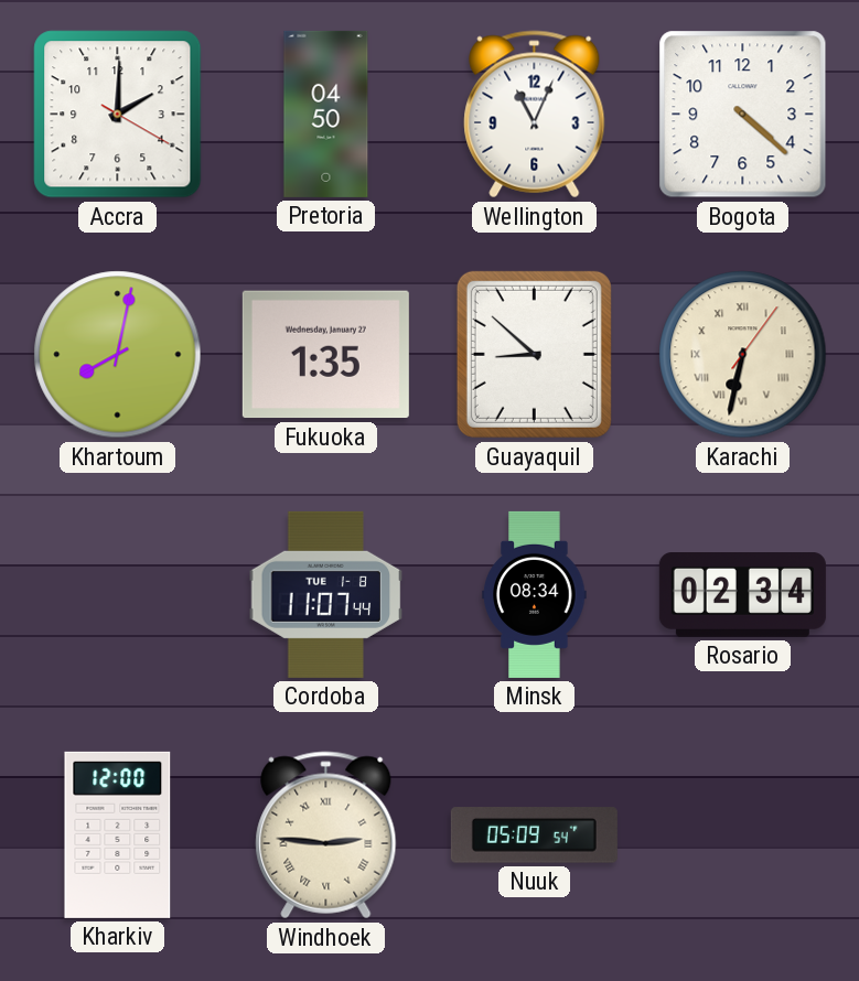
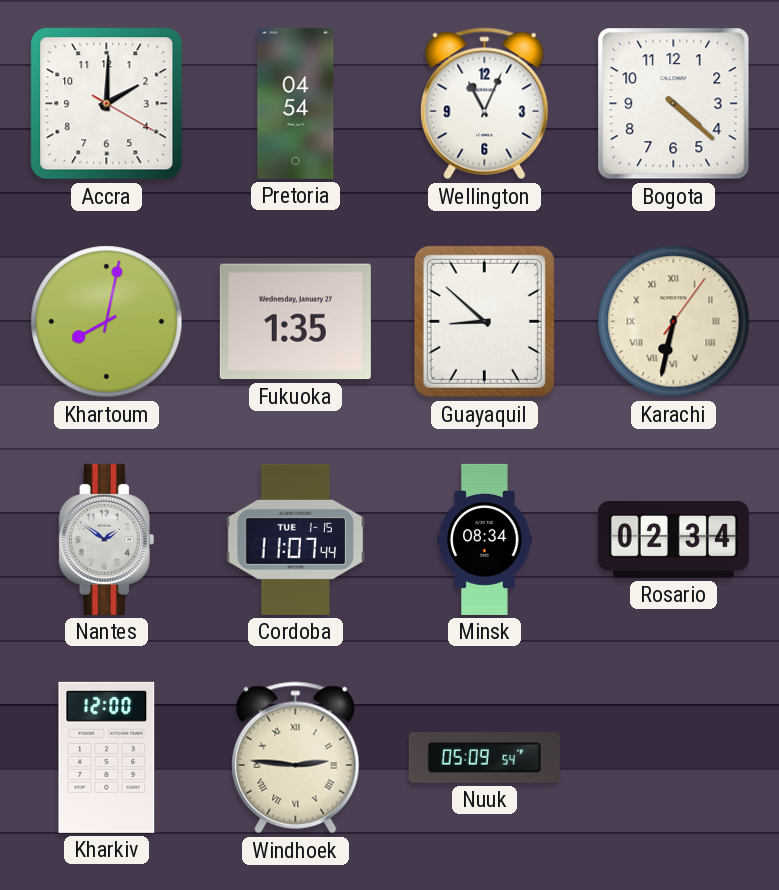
Pretoria: 04:50 -> 04:54 (296, 103)
Nantes: none -> 1:51 (107, 539)
Cordoba date: TUE 1-8 -> TUE 1-15 (296, 539)
